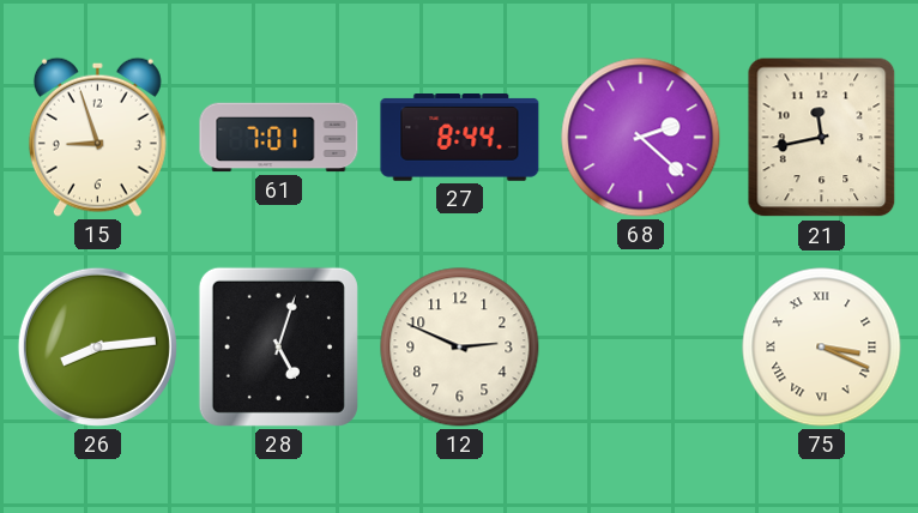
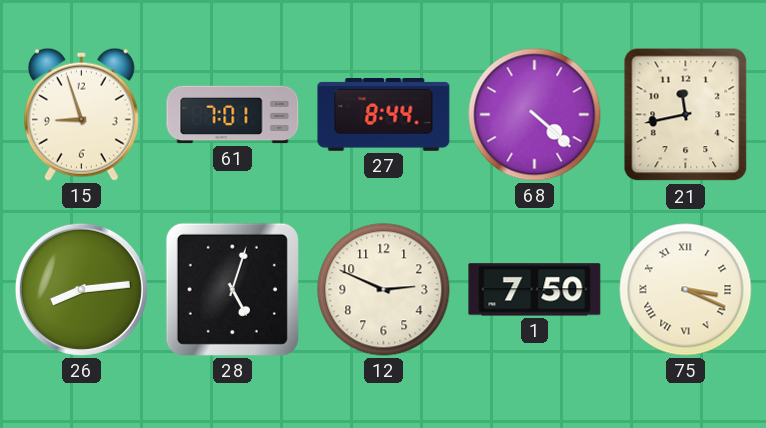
68: 2:22 -> 4:22 (535, 115)
1: none -> 7:50 (535, 290)
